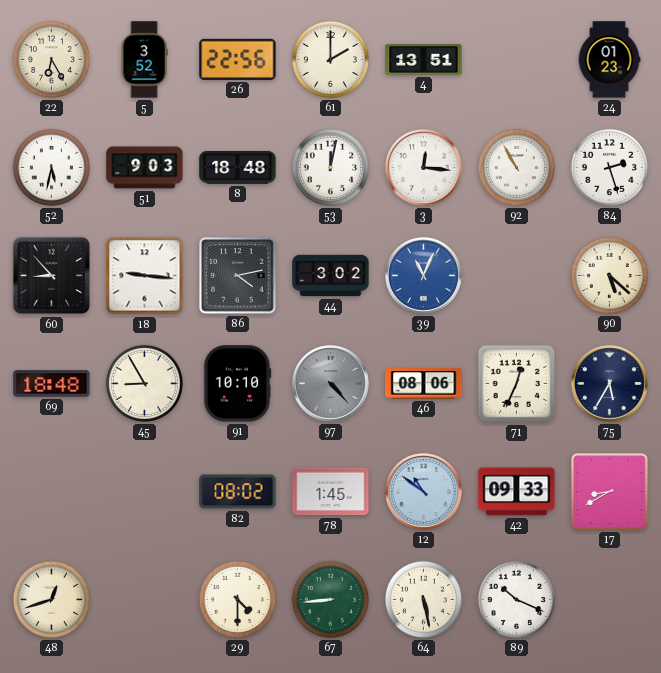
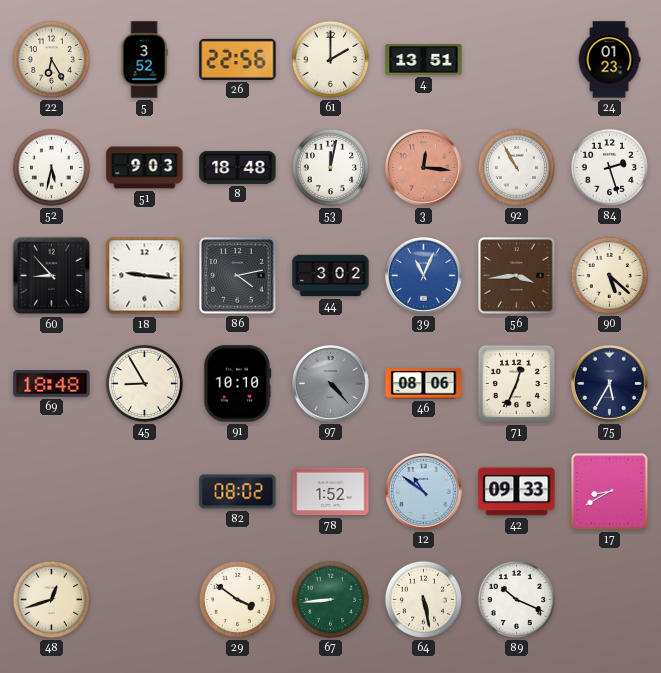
3 dial: white -> salmon (424, 168)
56: none -> 3:44 (517, 276)
78: 1:45 -> 1:52 (331, 492)
29: 4:30 -> 3:51 (237, 599)
